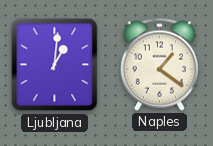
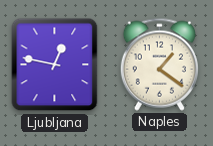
Ljubljana: 1:01 -> 12:47 (55, 65)
